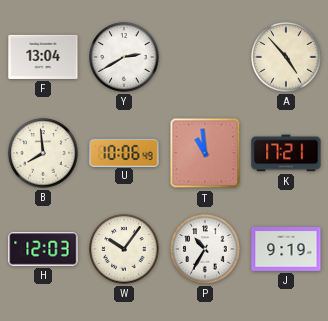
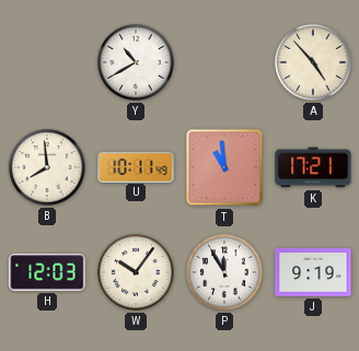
F: 13:04 -> none (43, 57)
Y: 2:40 -> 10:40 (136, 62)
U: 10:06 -> 10:11 (136, 166)
P: 10:35 -> 11:55 (224, 272)
